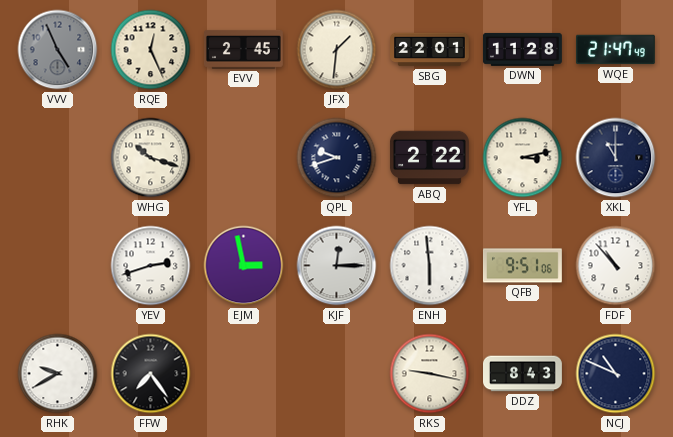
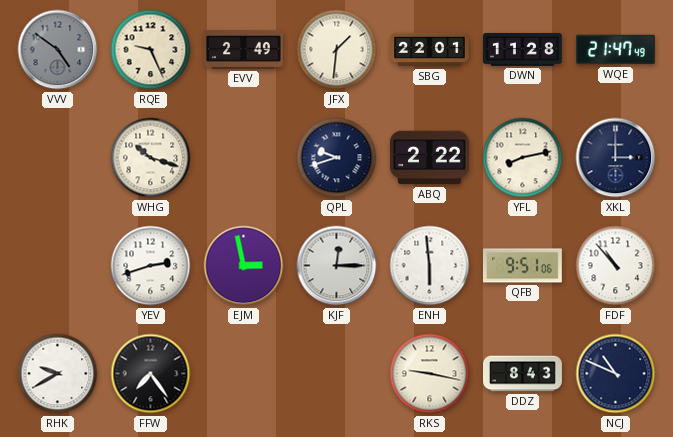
VVV: 4:56 -> 4:51 (58, 50)
RQE: 12:26 -> 9:26 (151, 50)
EVV: 2:45 -> 2:49 (243, 49)
YFL: 3:13 -> 8:13 (523, 158)
XKL: 11:00 -> 3:00 (616, 158)
